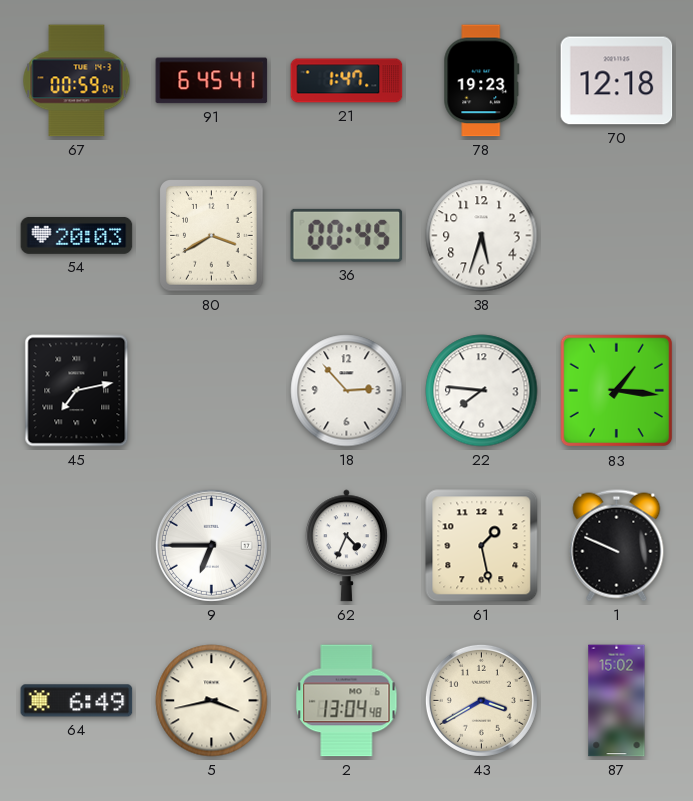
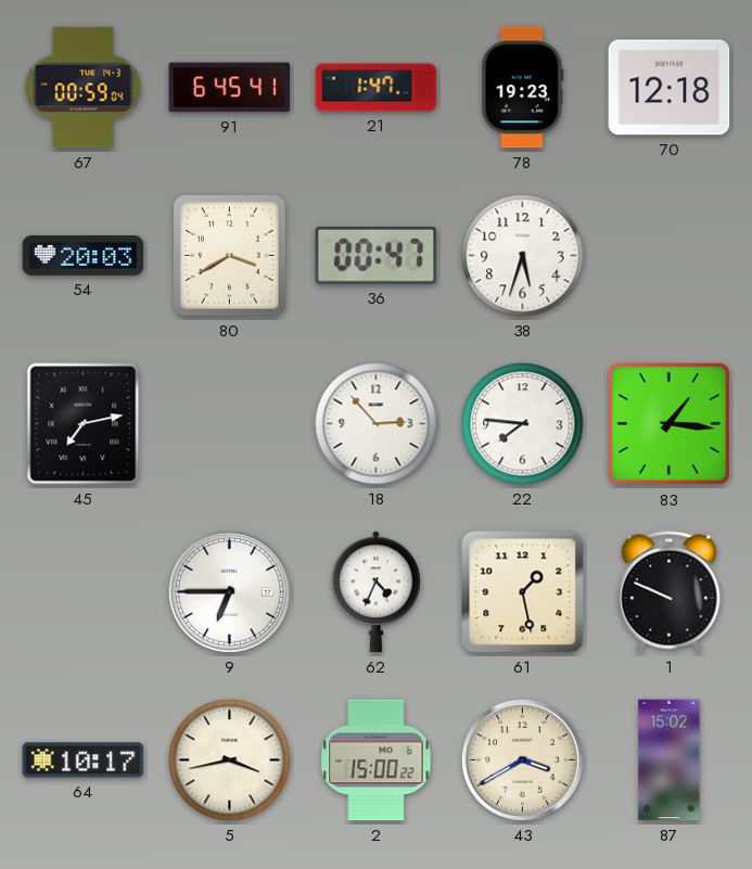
36: 00:45 -> 00:47 (377, 255)
64: 6:49 -> 10:17 (84, 761)
2: 13:04 -> 15:00 (377, 761)
